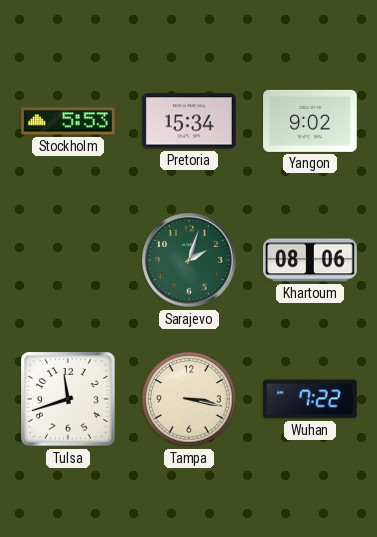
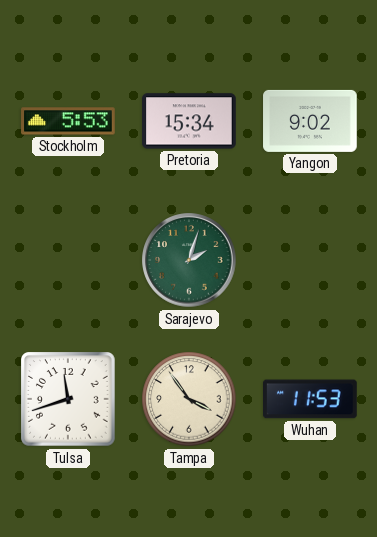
Khartoum: 08:06 -> none (310, 260)
Tampa: 3:17 -> 3:54 (189, 399)
Wuhan: 7:22 -> 11:53 (311, 399)
